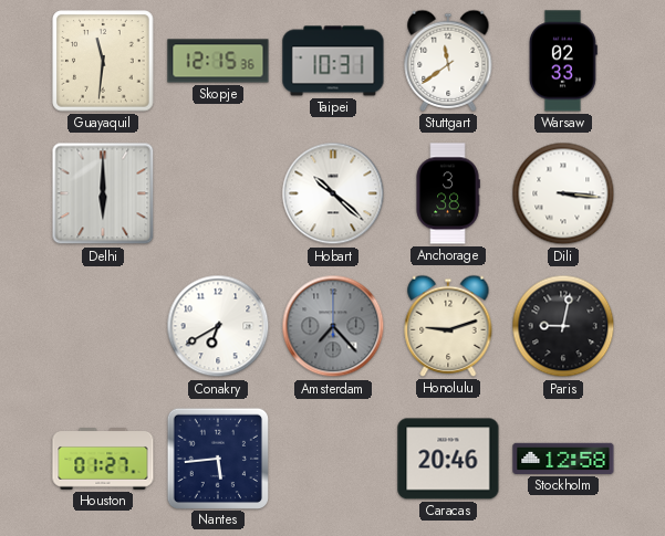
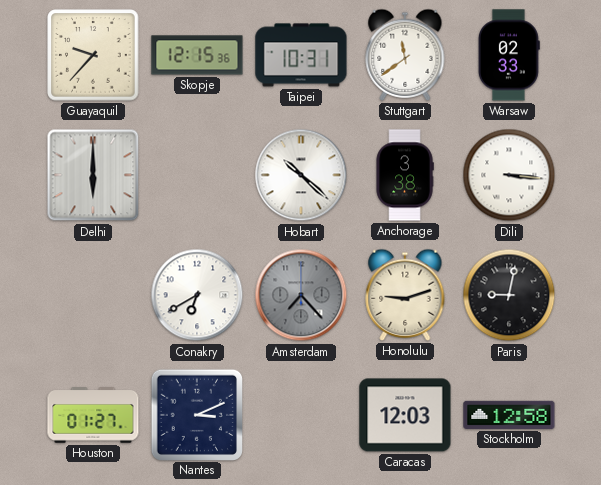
Guayaquil: 11:31 -> 9:37 (93, 55)
Nantes: 5:44 -> 3:11 (196, 414)
Caracas: 20:46 -> 12:03 (405, 415)
